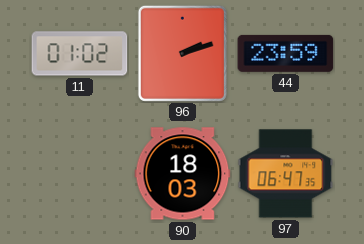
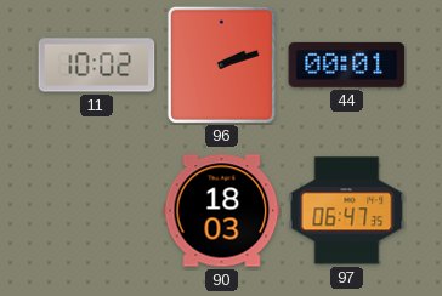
11: 01:02 -> 10:02 (97, 66)
44: 23:59 -> 00:01 (347, 64)
